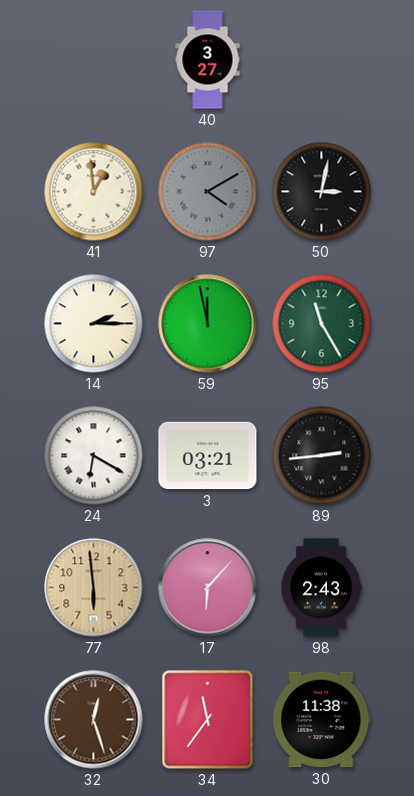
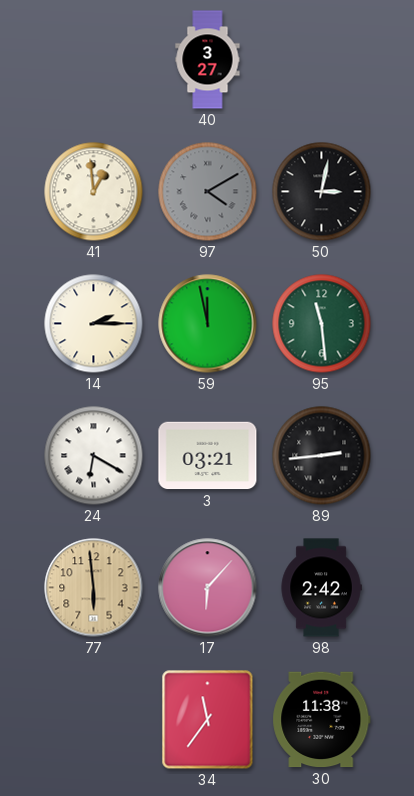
95: 11:25 -> 11:29 (322, 324)
98: 2:43 -> 2:42 (321, 588)
32: 12:27 -> none (94, 720)
